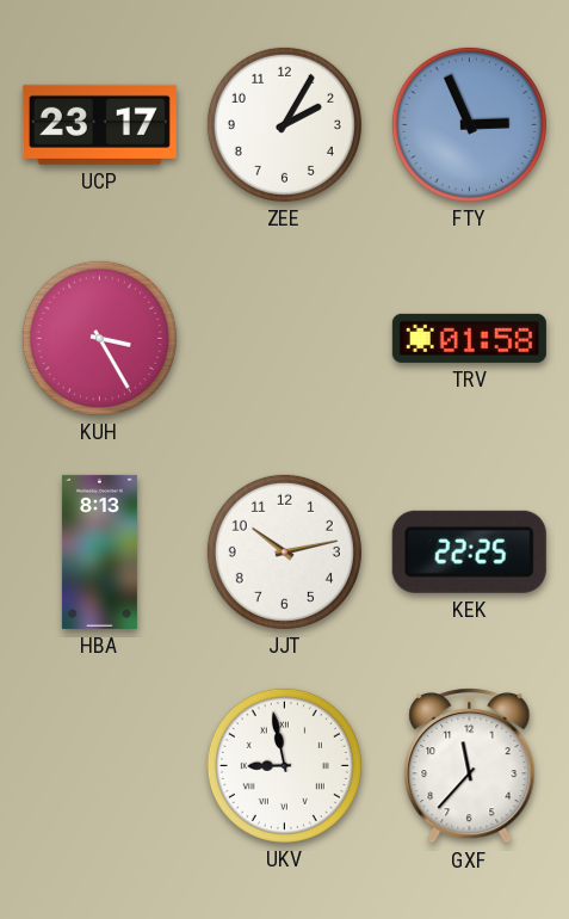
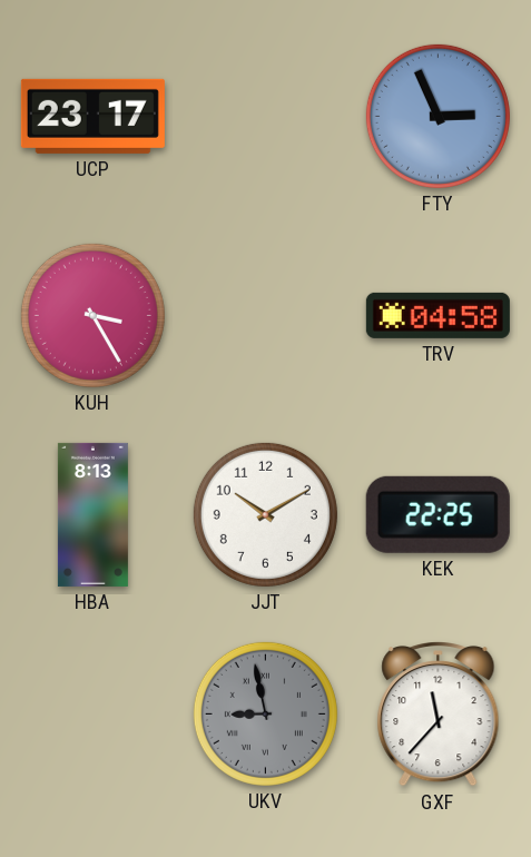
ZEE: 2:05 -> none (284, 124)
TRV: 01:58 -> 04:58 (437, 315)
JJT: 10:13 -> 10:10 (265, 514)
UKV dial: white -> grey (265, 713)
